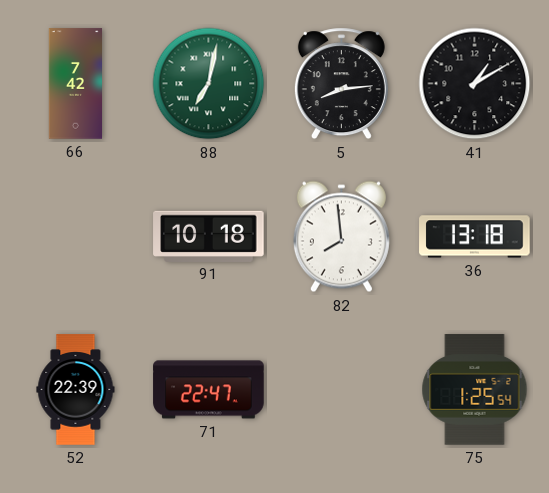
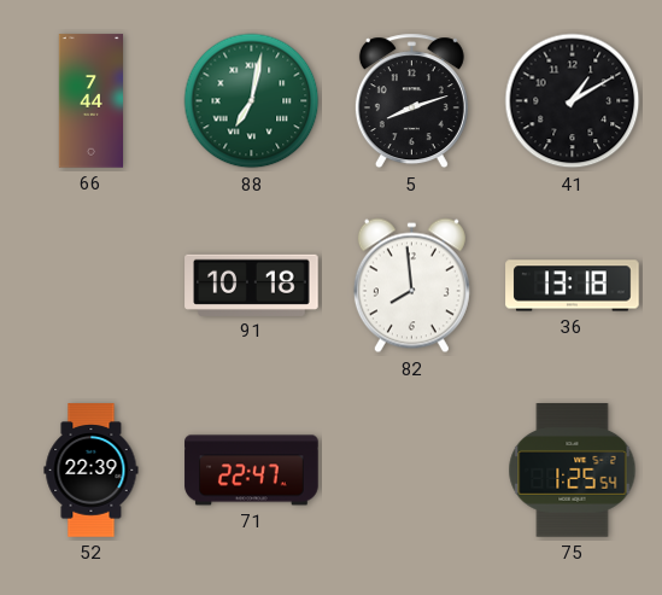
66: 7:42 -> 7:44 (92, 101)
5: 8:14 -> 8:12 (411, 101)
